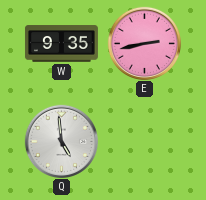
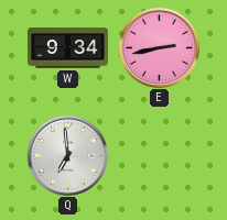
W: 9:35 -> 9:34 (67, 48)
Q: 4:59 -> 6:59 (67, 155)
